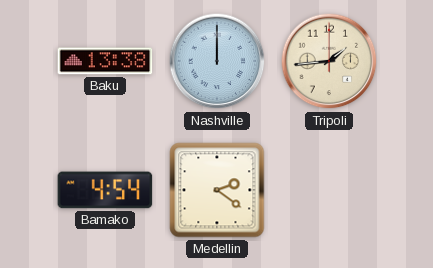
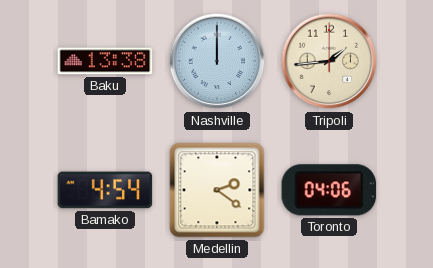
Toronto: none -> 04:06 (329, 190)
